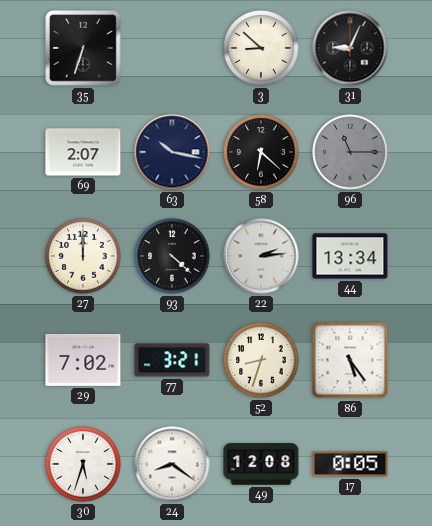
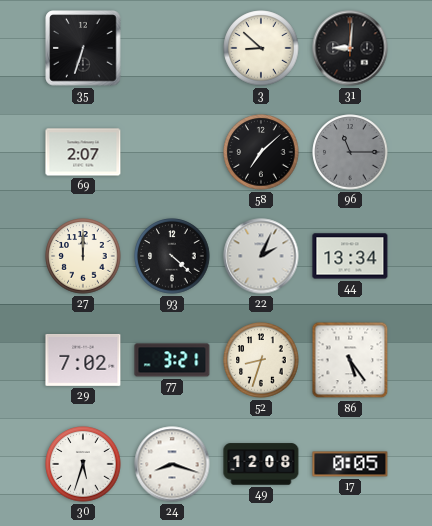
31: 9:04 -> 9:01 (350, 48)
63: 10:17 -> none (172, 152)
58: 6:22 -> 7:08 (261, 152)
22: 2:14 -> 2:04 (261, 256)
24: 8:21 -> 8:18 (172, 464)
